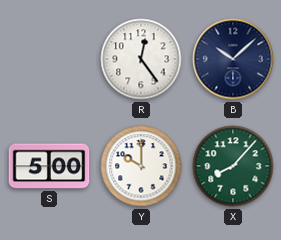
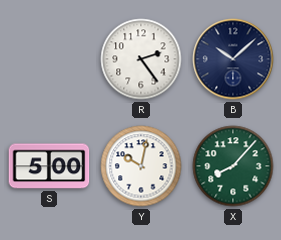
R: 12:24 -> 2:24 (141, 59)
Y: 10:00 -> 10:02 (141, 166)
